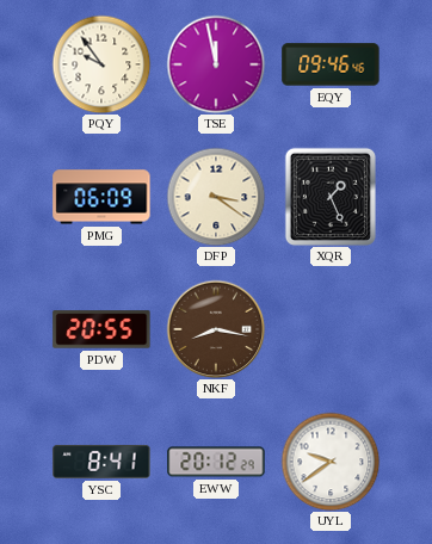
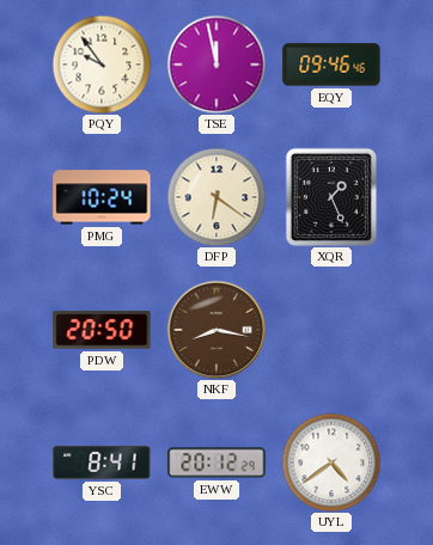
PMG: 06:09 -> 10:24 (102, 197)
DFP: 3:21 -> 6:21 (216, 197)
PDW: 20:55 -> 20:50 (102, 330)
UYL: 9:39 -> 4:39 (331, 463)
